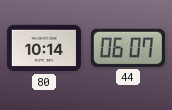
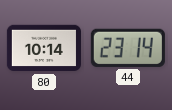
44: 06:07 -> 23:14 (128, 48)
